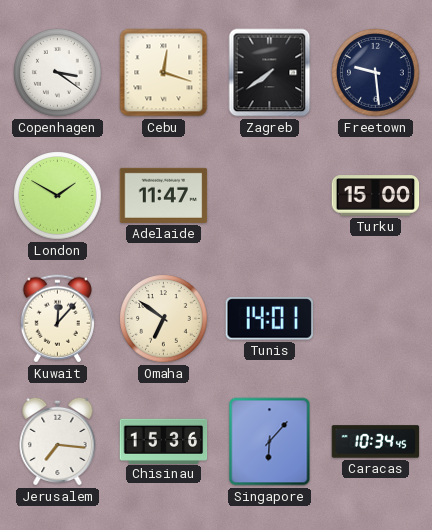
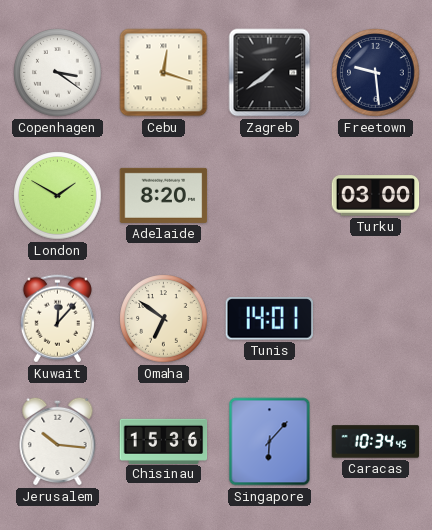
Adelaide: 11:47 -> 8:20 (164, 195)
Turku: 15:00 -> 03:00 (376, 196)
Jerusalem: 7:16 -> 10:16 (58, 441)
